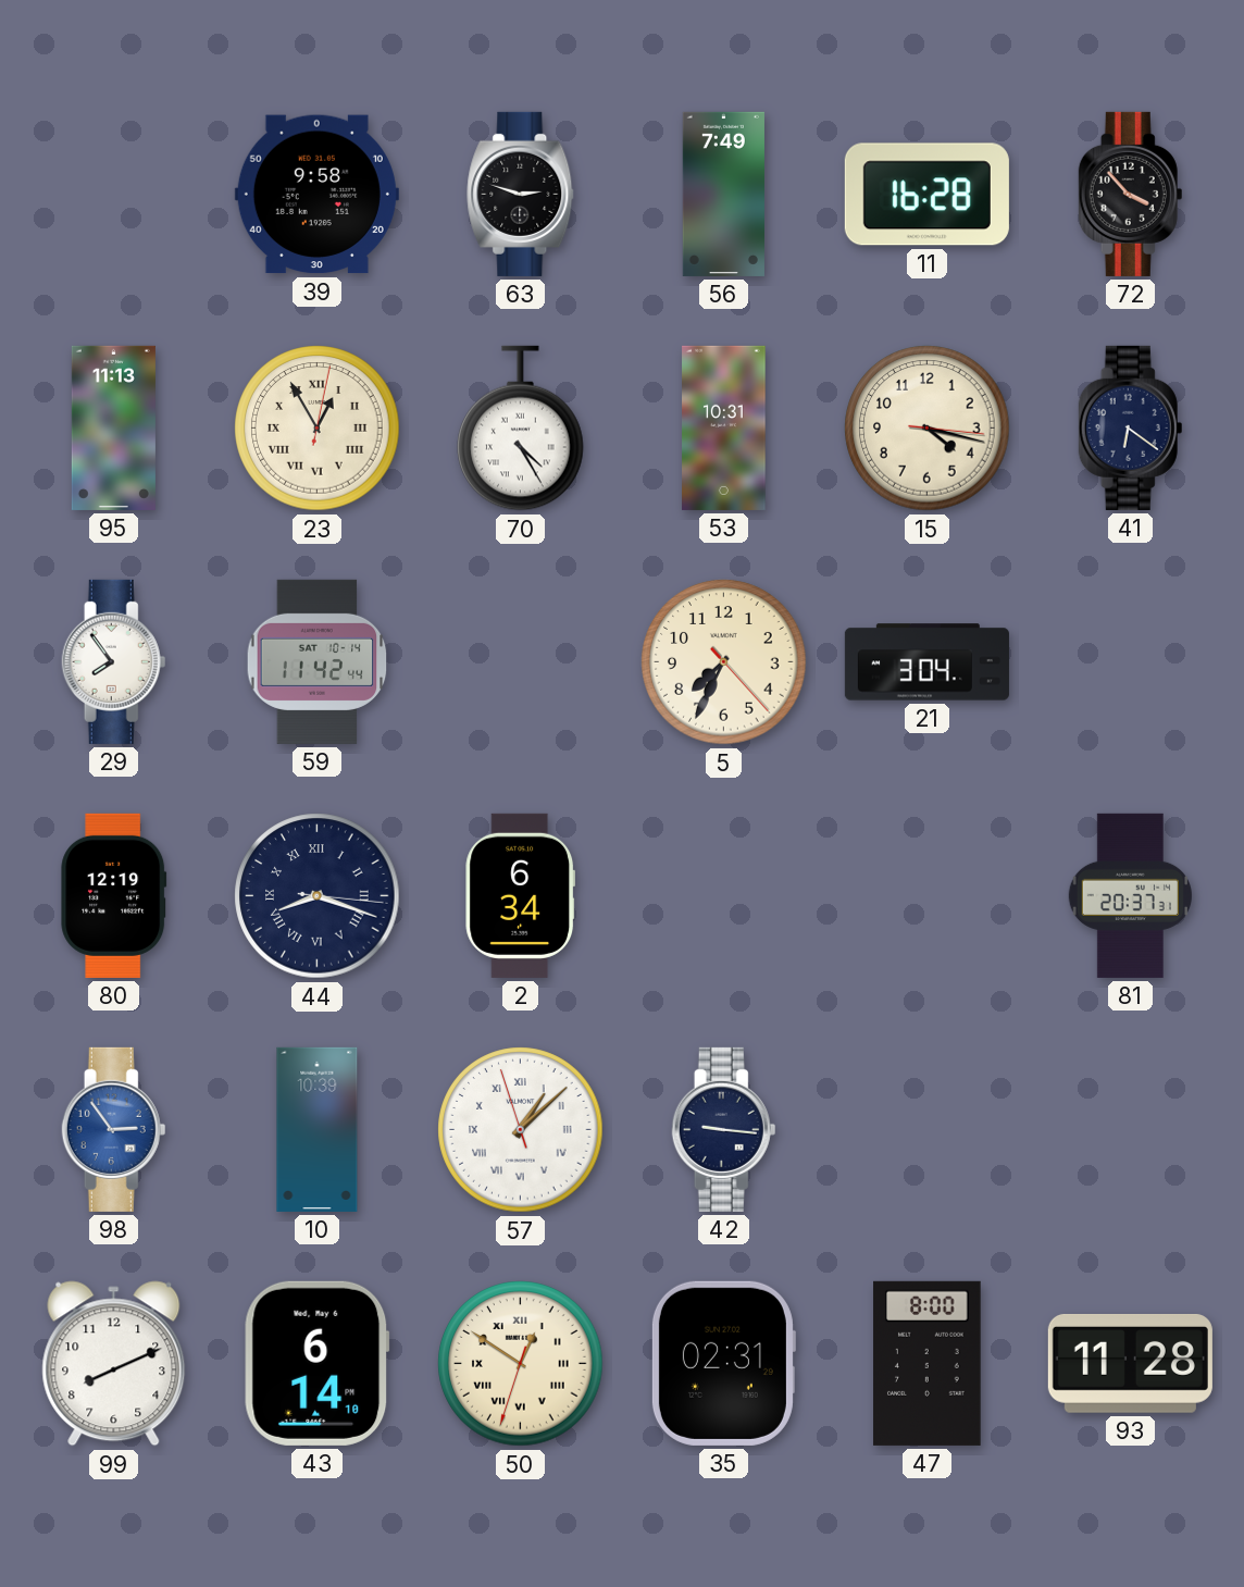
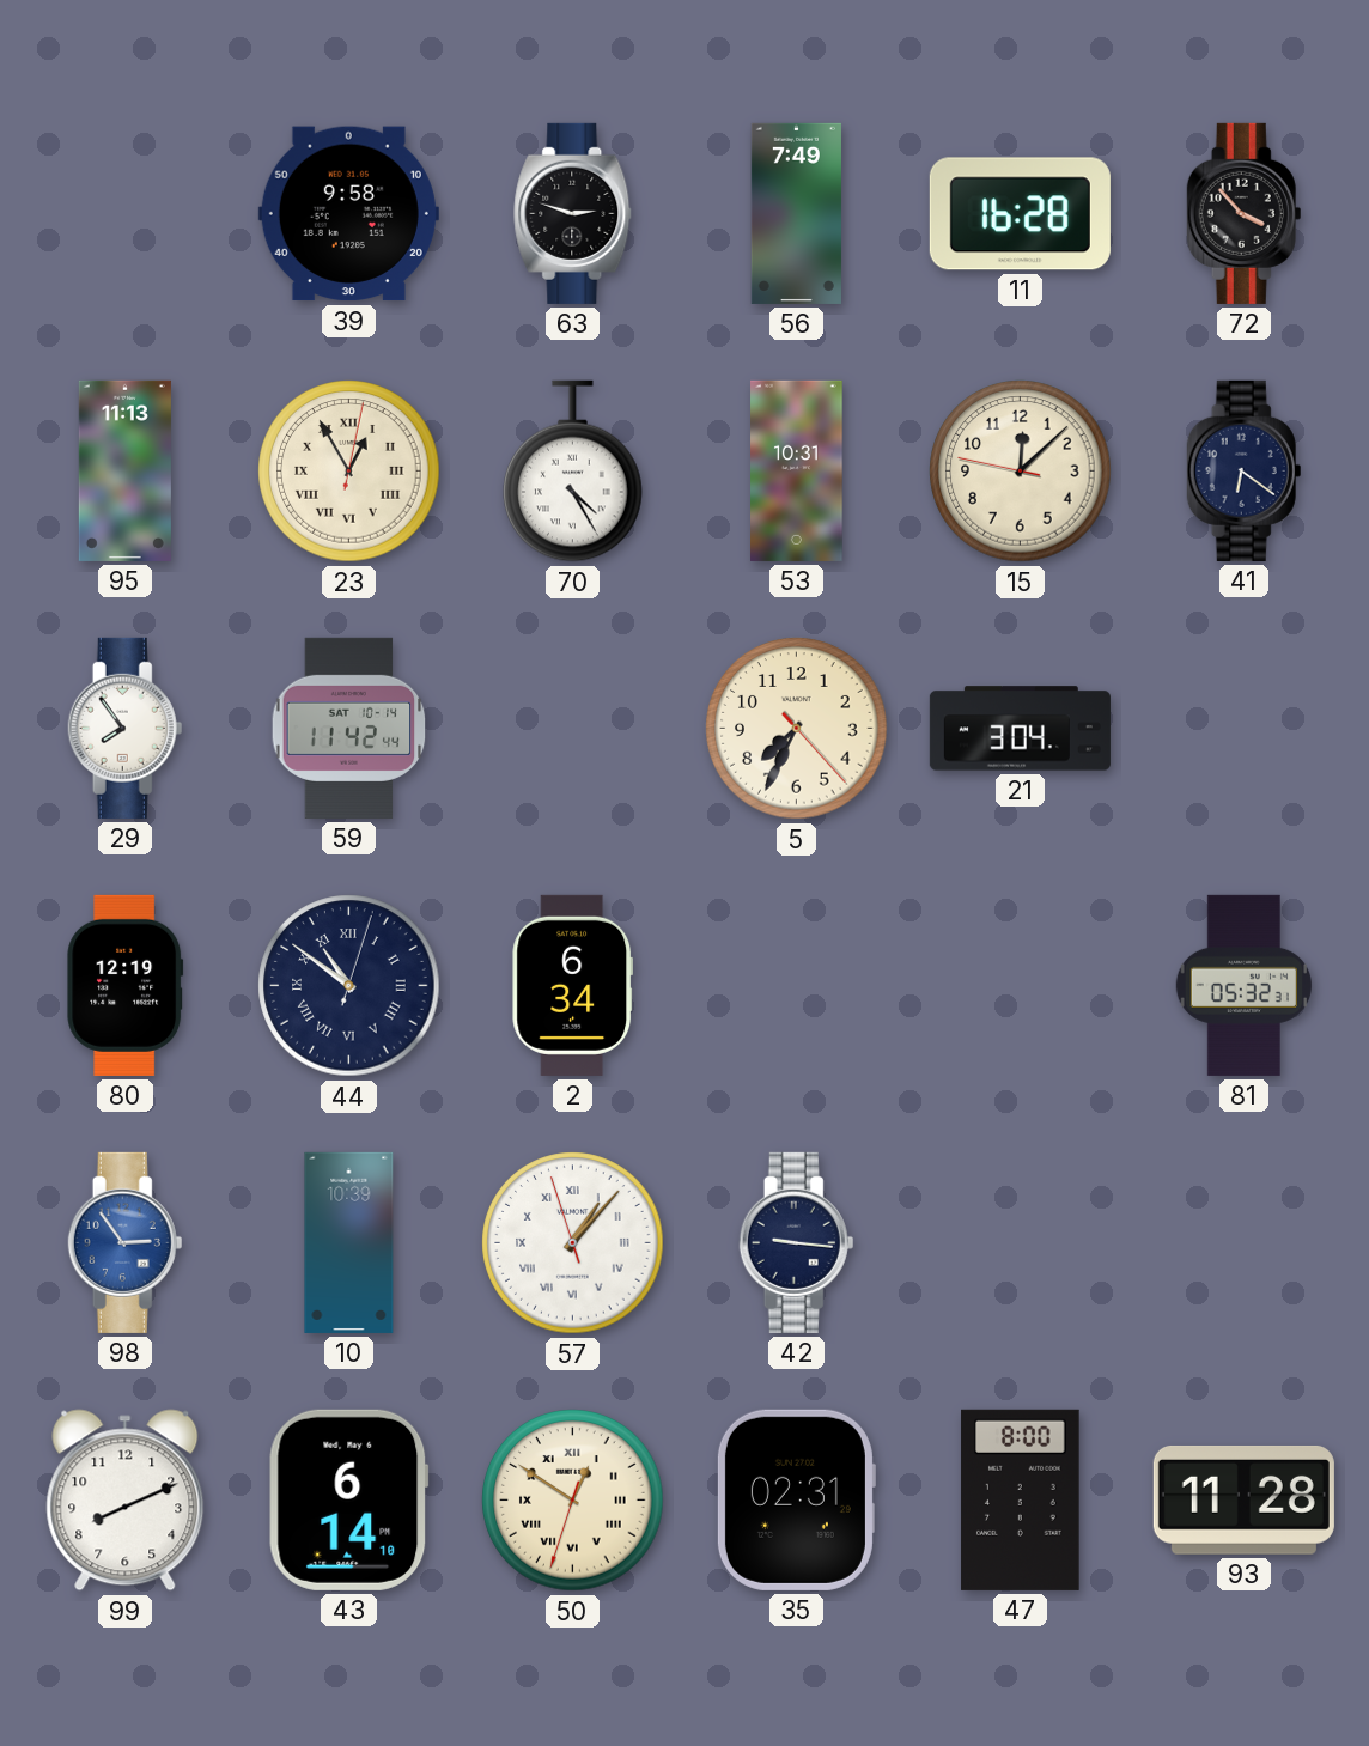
15: 4:17 -> 12:07 (1021, 472)
44: 8:18 -> 10:51 (349, 986)
81: 20:37 -> 05:32 (1243, 985)
57: 1:07 -> 1:06 (573, 1243)
